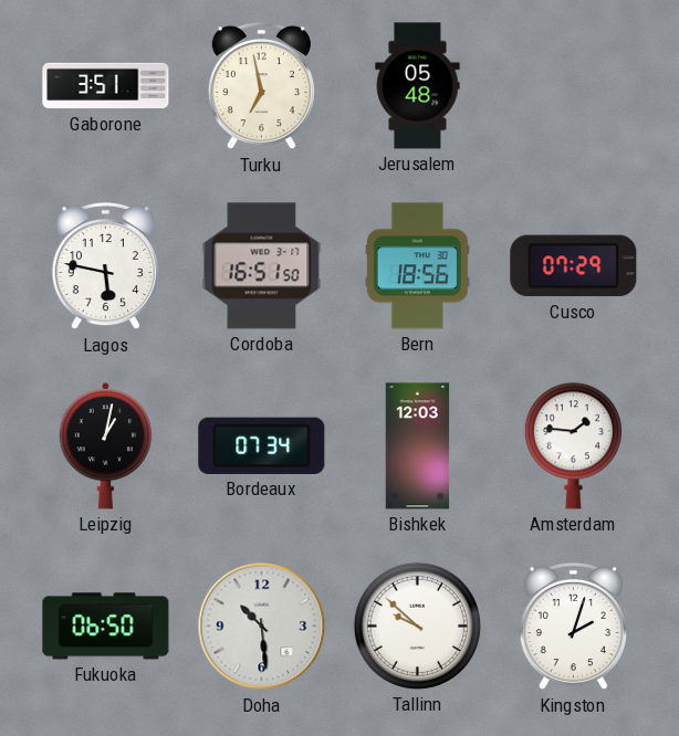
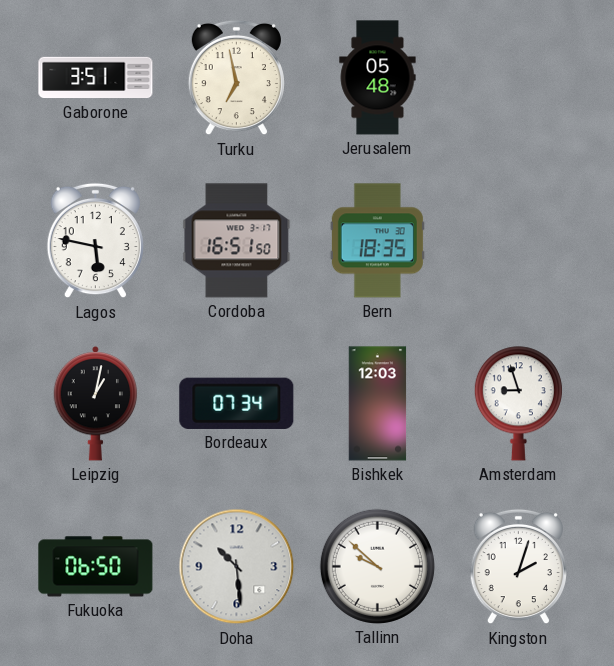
Bern: 18:56 -> 18:35 (377, 241)
Cusco: 07:29 -> none (574, 266)
Amsterdam: 1:46 -> 8:57 (518, 404)
